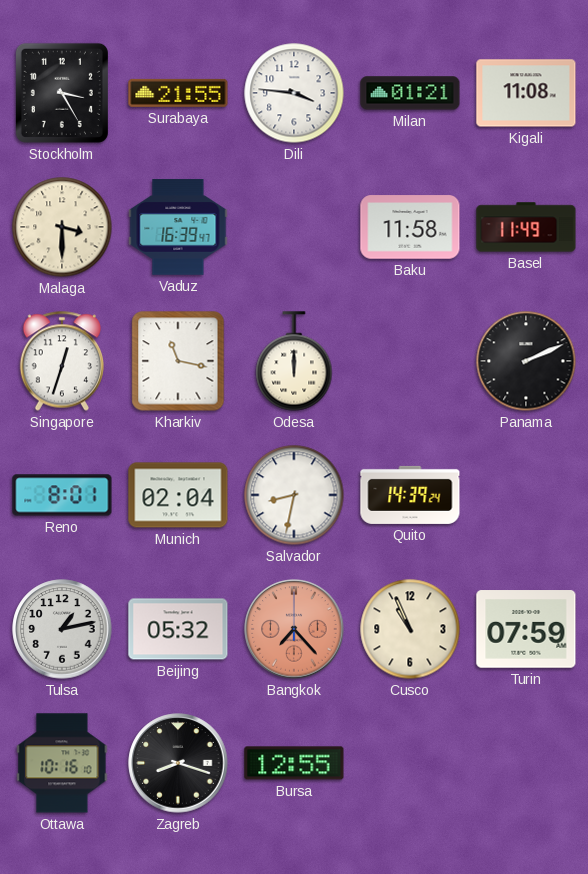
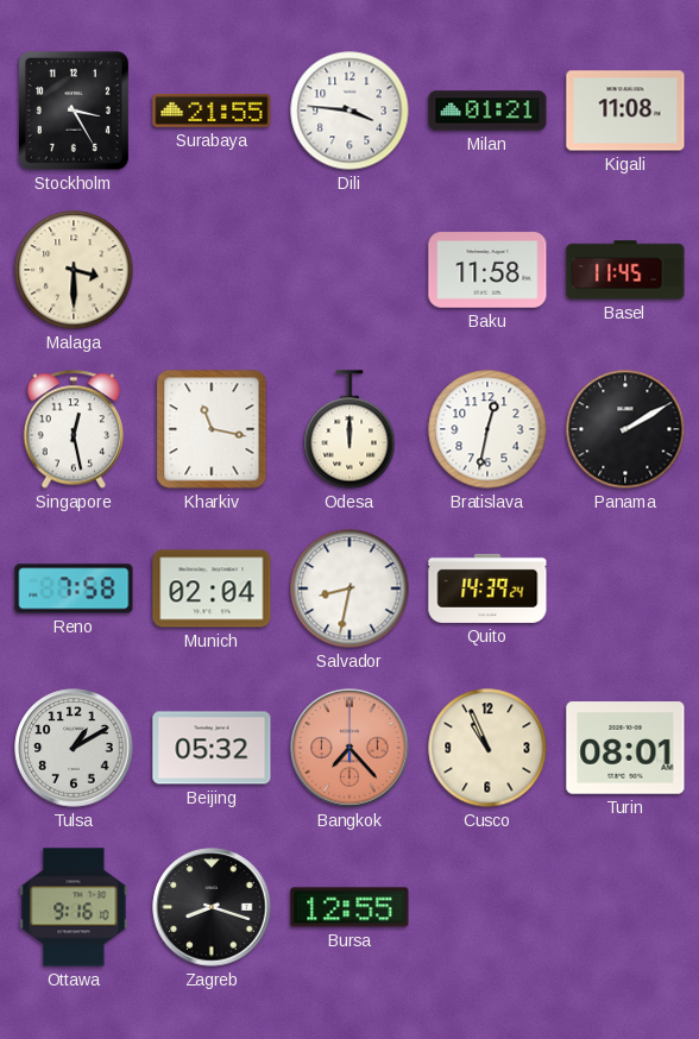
Vaduz: 16:39 -> none (178, 227)
Basel: 11:49 -> 11:45 (625, 270)
Singapore: 12:33 -> 12:28 (74, 429)
Bratislava: none -> 12:32 (487, 429)
Panama: 2:11 -> 2:10 (625, 429)
Reno: 8:01 -> 7:58 (74, 588)
Tulsa: 1:13 -> 1:10 (74, 748)
Turin: 07:59 -> 08:01 (625, 748)
Ottawa: 10:16 -> 9:16 (74, 907)
